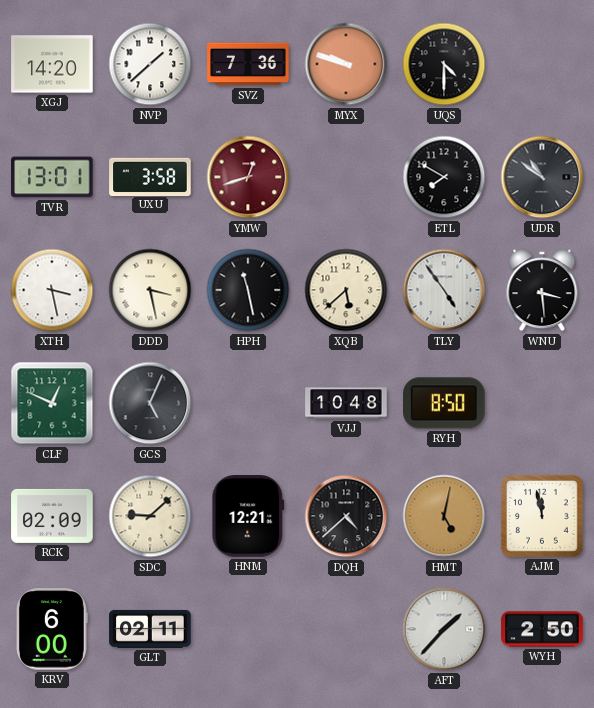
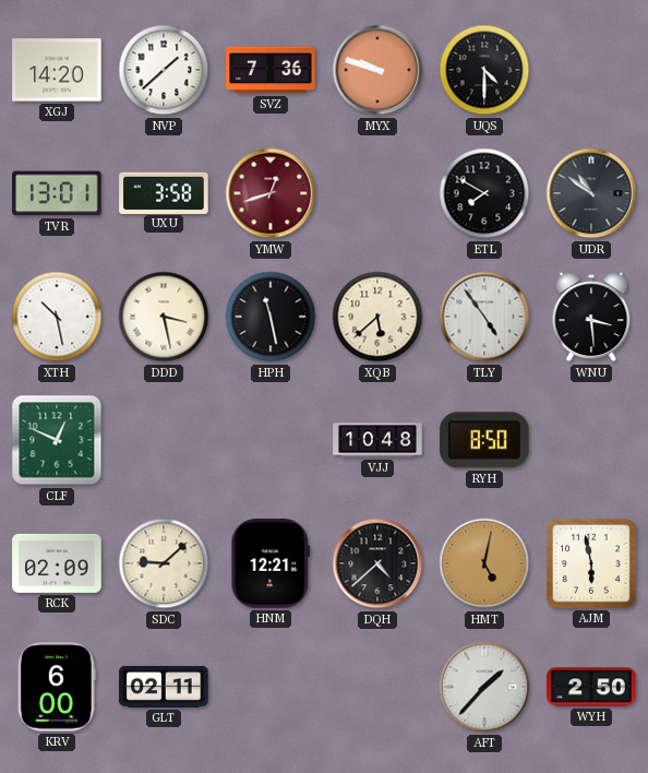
XTH: 3:28 -> 10:28 (57, 317)
GCS: 5:04 -> none (150, 403)
AJM: 11:58 -> 5:58 (591, 563)
